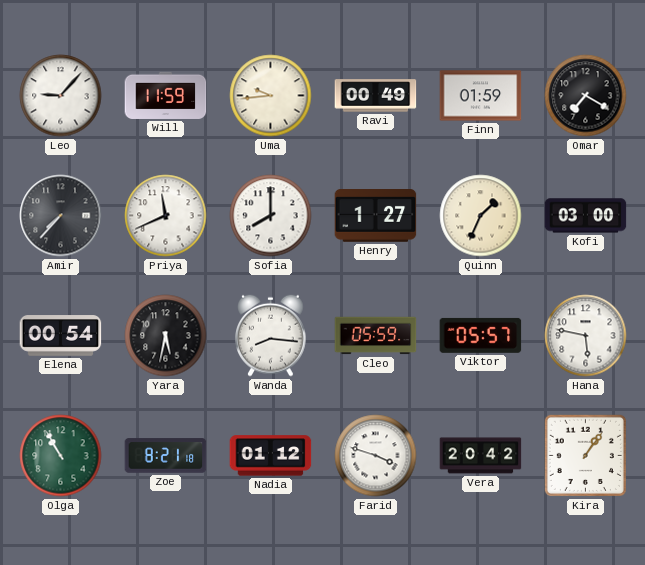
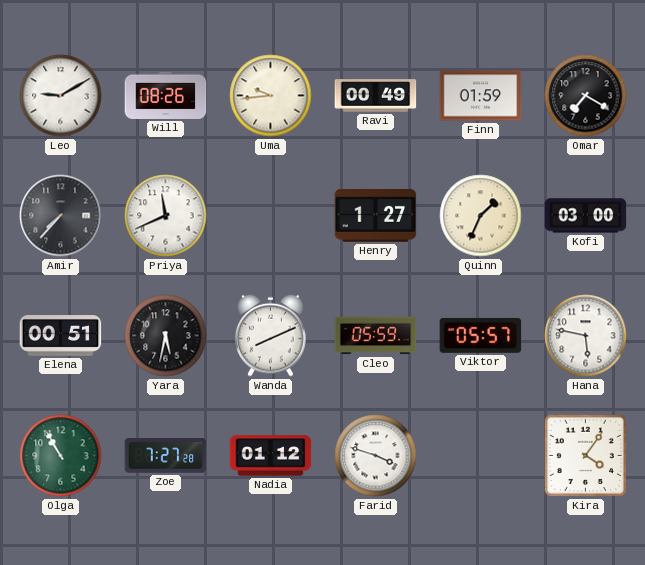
Leo: 9:07 -> 9:10 (61, 96)
Will: 11:59 -> 08:26 (166, 95)
Sofia: 8:00 -> none (271, 216)
Elena: 00:54 -> 00:51 (61, 336)
Wanda: 8:16 -> 8:11 (271, 335)
Zoe: 8:21 -> 7:27 (166, 456)
Vera: 20:42 -> none (481, 456)
Kira: 1:06 -> 4:06 (585, 455)
